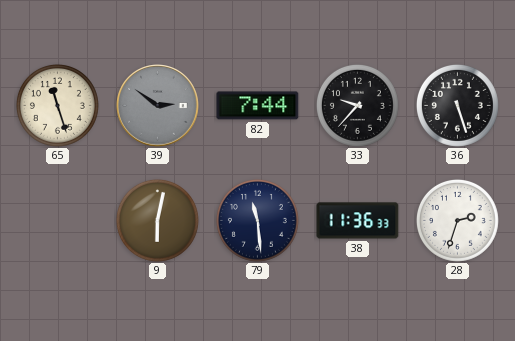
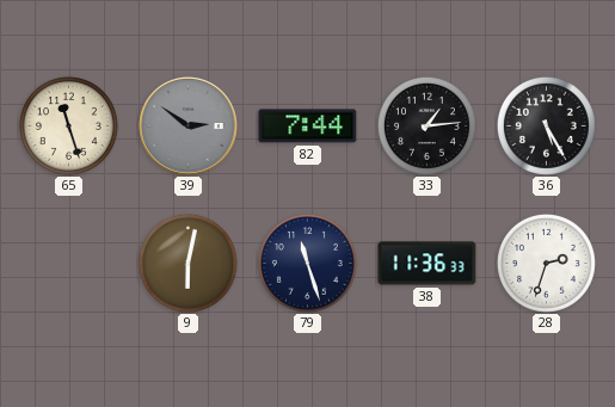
33: 9:37 -> 1:14 (426, 125)
36: 5:27 -> 5:25 (546, 125)
79: 11:29 -> 11:27 (307, 263)
